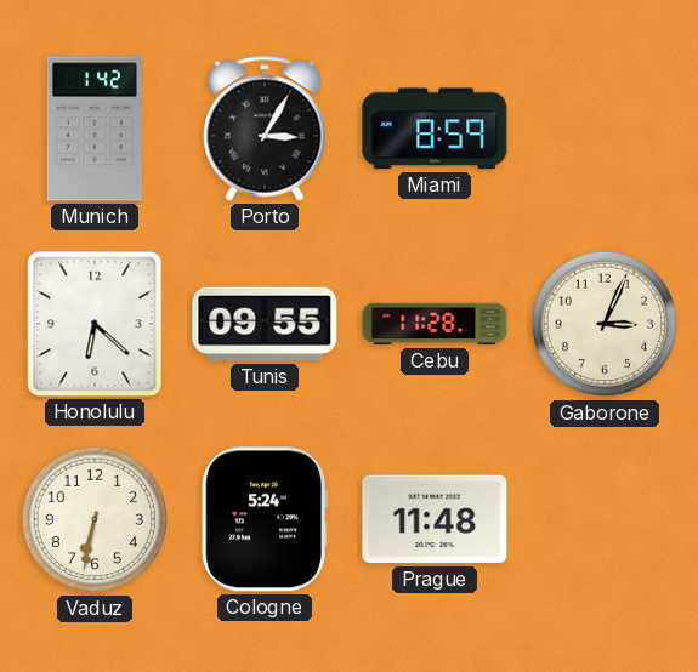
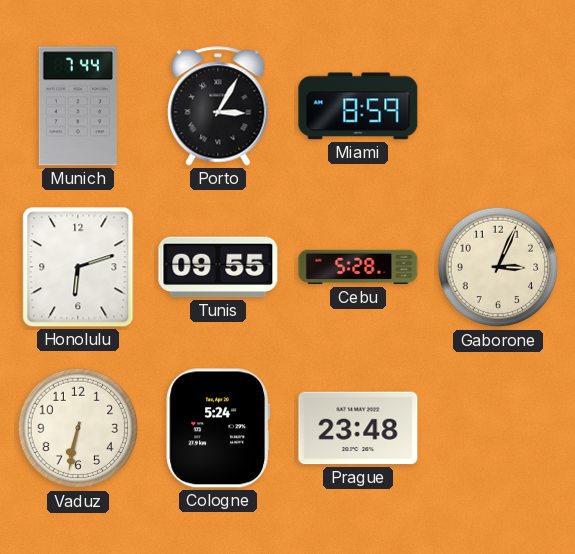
Munich: 1:42 -> 7:44 (78, 106)
Honolulu: 6:22 -> 6:12 (78, 267)
Cebu: 11:28 -> 5:28 (358, 267)
Prague: 11:48 -> 23:48 (358, 428)
